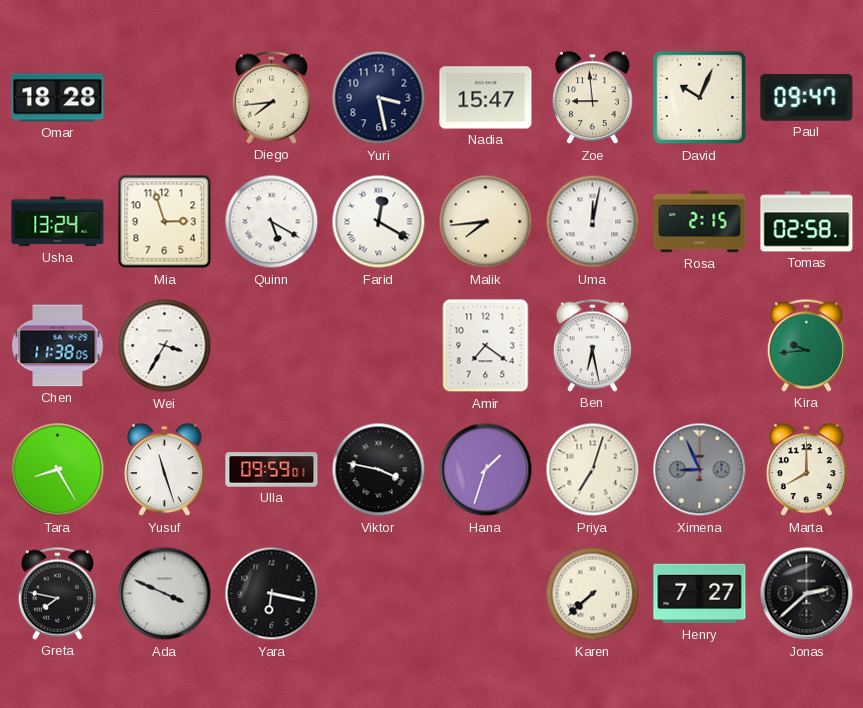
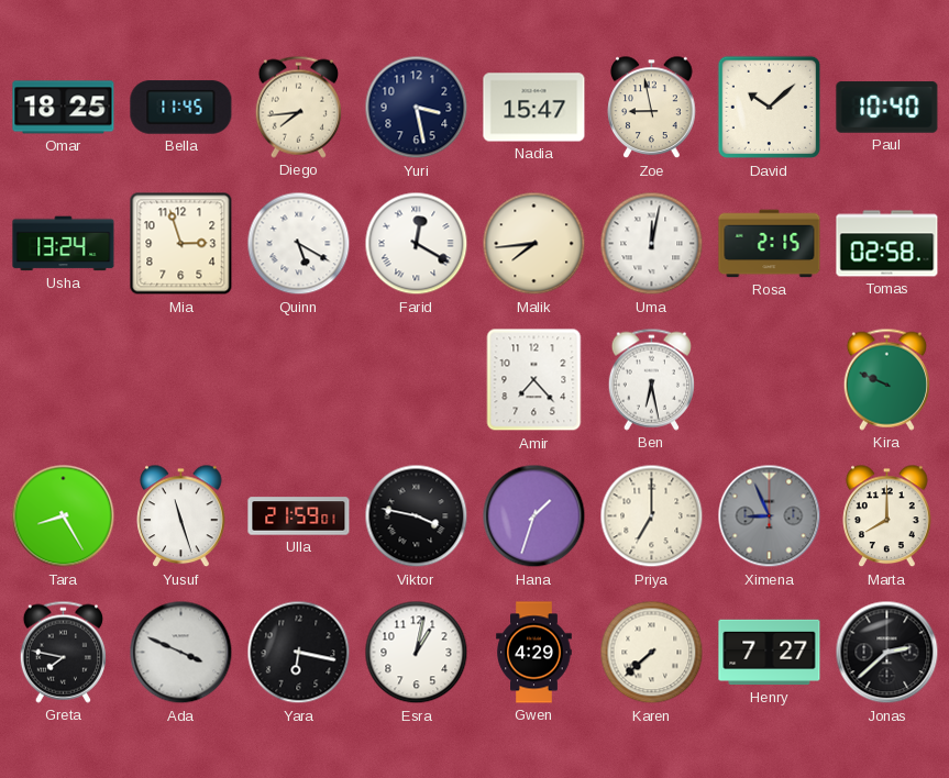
Omar: 18:28 -> 18:25 (64, 108)
Bella: none -> 11:45 (181, 108)
Zoe: 8:59 -> 8:58 (652, 108)
David: 10:04 -> 10:08 (770, 108)
Paul: 09:47 -> 10:40 (887, 108)
Chen: 11:38 -> none (58, 346)
Wei: 3:35 -> none (165, 346)
Amir: 7:21 -> 7:23 (534, 380)
Kira: 9:44 -> 9:49 (886, 379)
Ulla: 09:59 -> 21:59 (299, 516)
Priya: 7:03 -> 7:00 (652, 516)
Esra: none -> 1:02 (417, 653)
Gwen: none -> 4:29 (534, 653)
